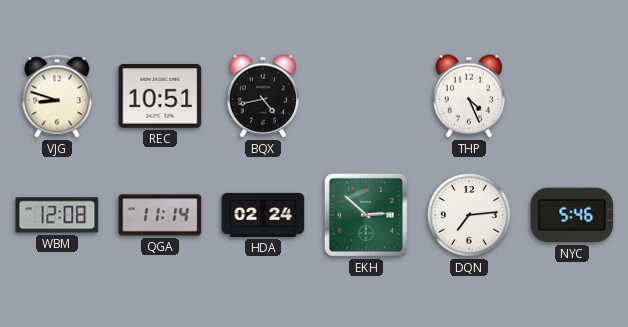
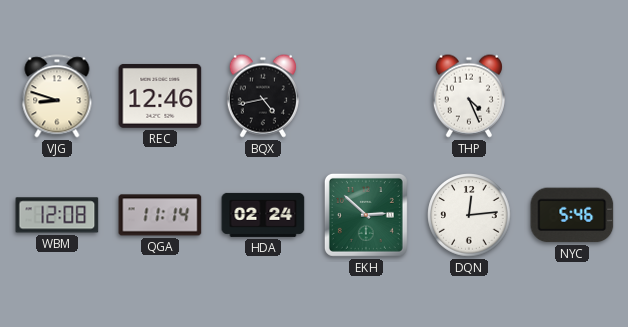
REC: 10:51 -> 12:46 (160, 96)
DQN: 7:14 -> 12:14 (469, 215)
